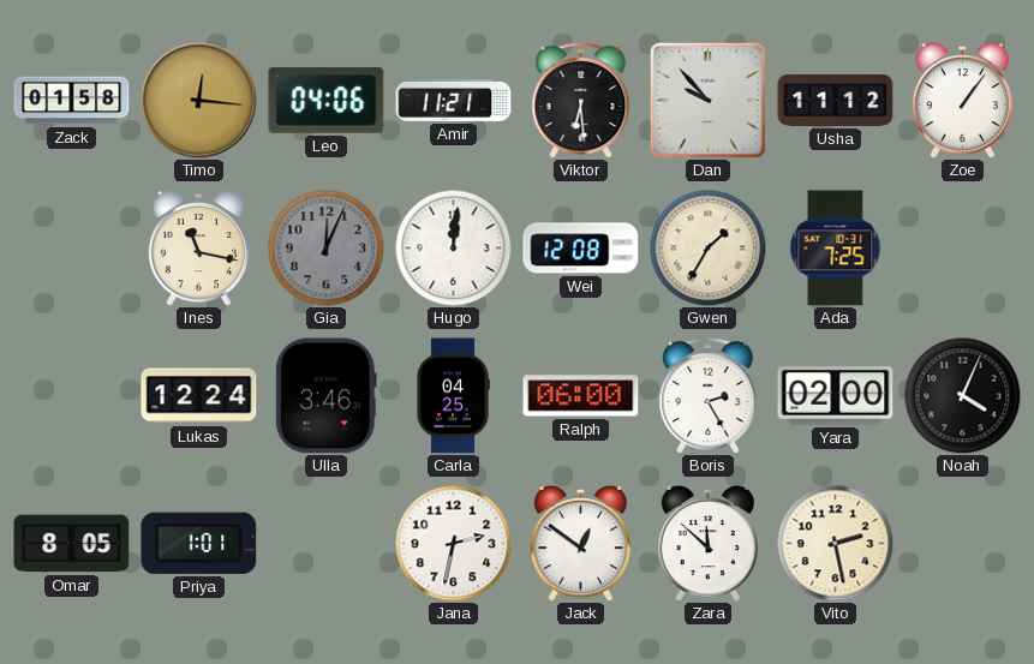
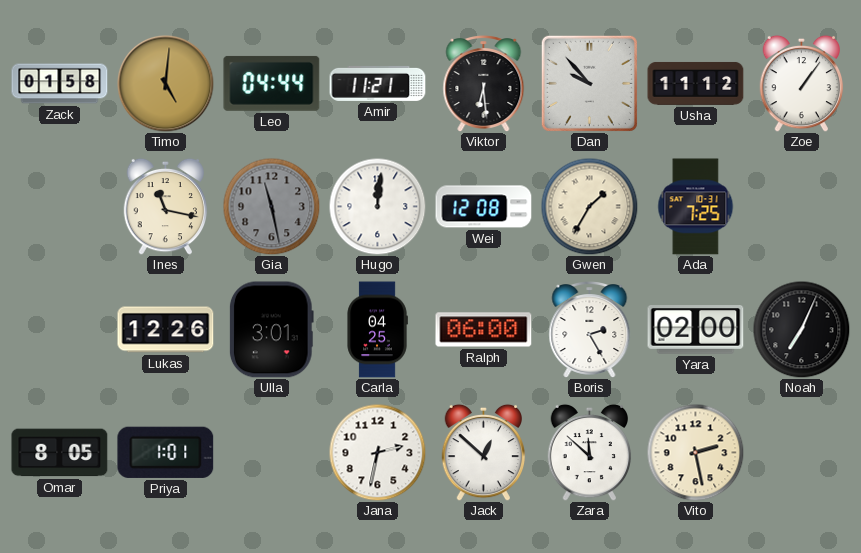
Timo: 12:16 -> 5:01 (166, 84)
Leo: 04:06 -> 04:44 (272, 83)
Gia: 12:04 -> 11:28 (271, 206)
Lukas: 12:24 -> 12:26 (166, 330)
Ulla: 3:46 -> 3:01 (271, 330)
Noah: 4:04 -> 7:04 (801, 329)
Jack: 12:51 -> 12:52 (484, 452)
